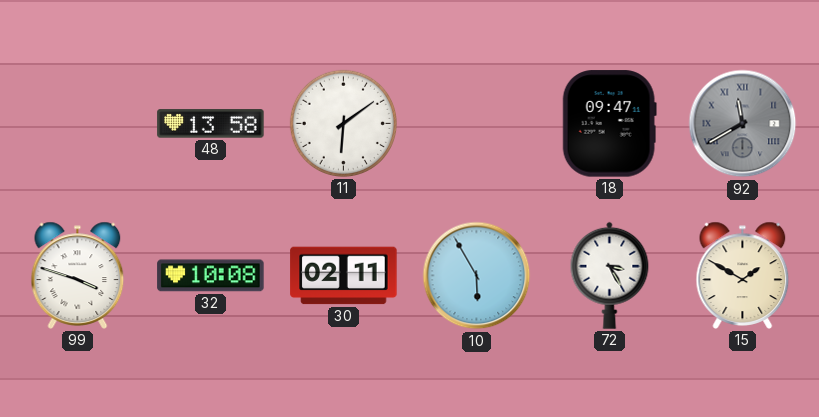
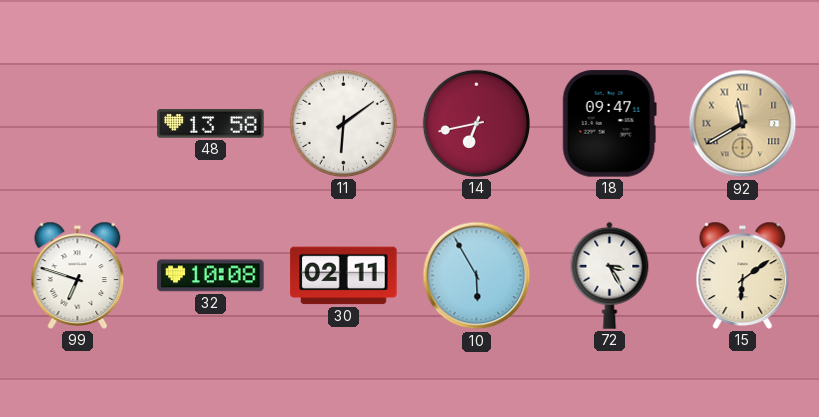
14: none -> 6:43 (476, 123)
92 dial: grey -> champagne (743, 124)
99: 3:48 -> 6:48 (78, 275)
15: 1:50 -> 6:09 (743, 275)
